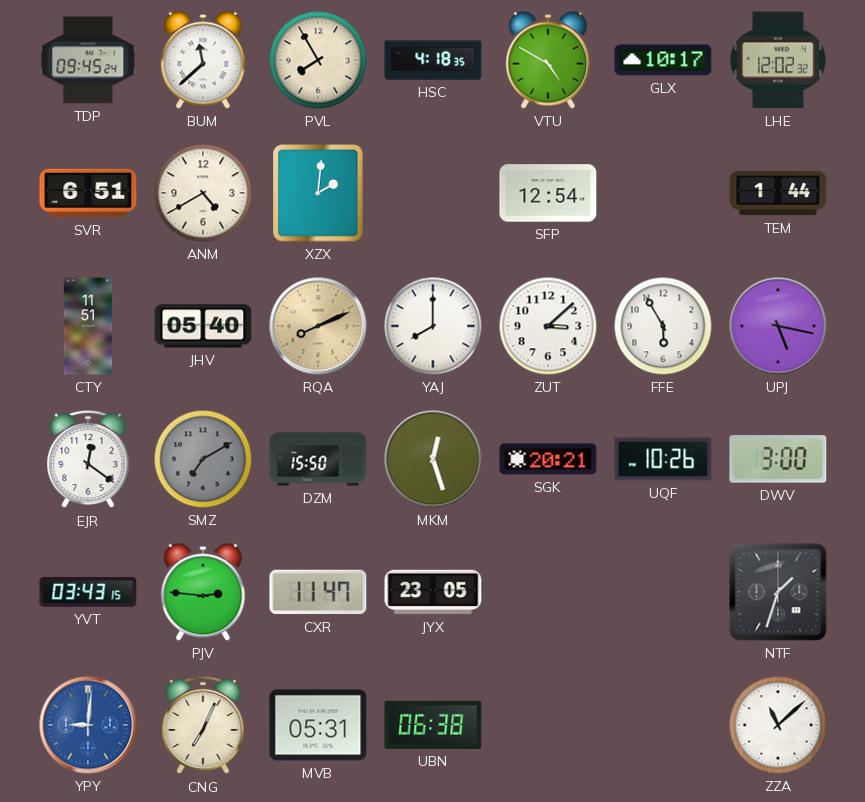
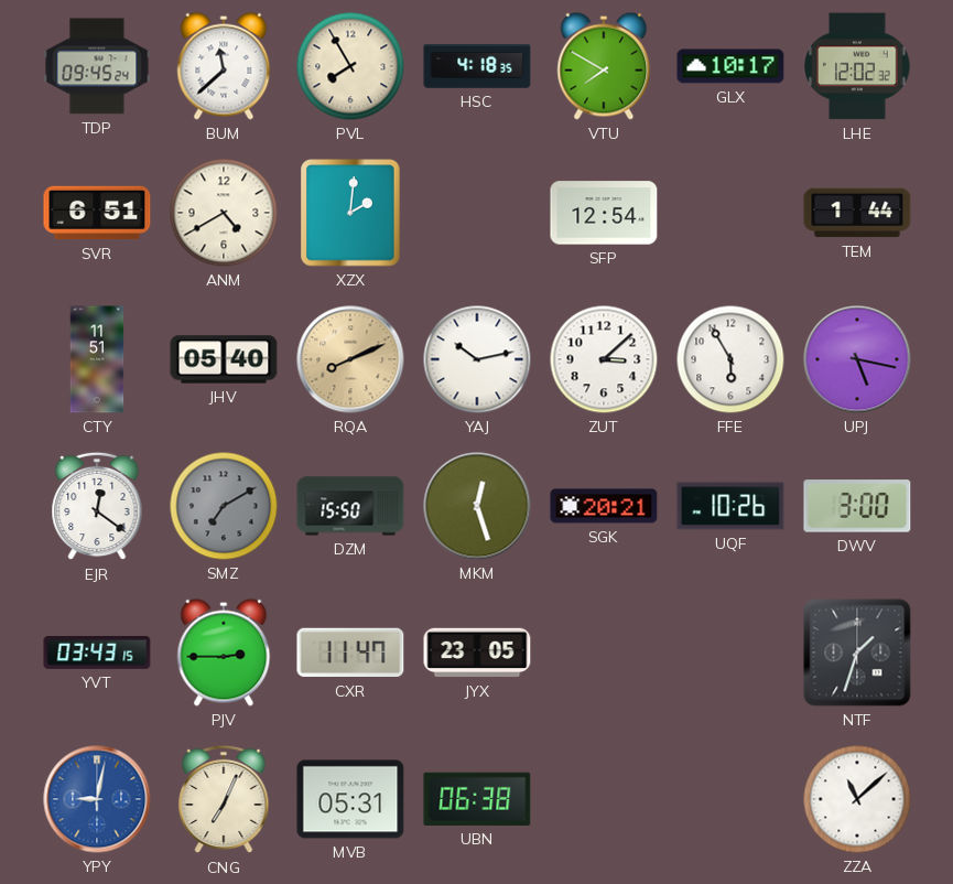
VTU: 4:50 -> 7:50 (604, 66)
YAJ: 8:00 -> 10:13 (477, 359)
PJV: 2:46 -> 2:45 (224, 653)
YPY: 9:01 -> 9:02 (97, 799)
